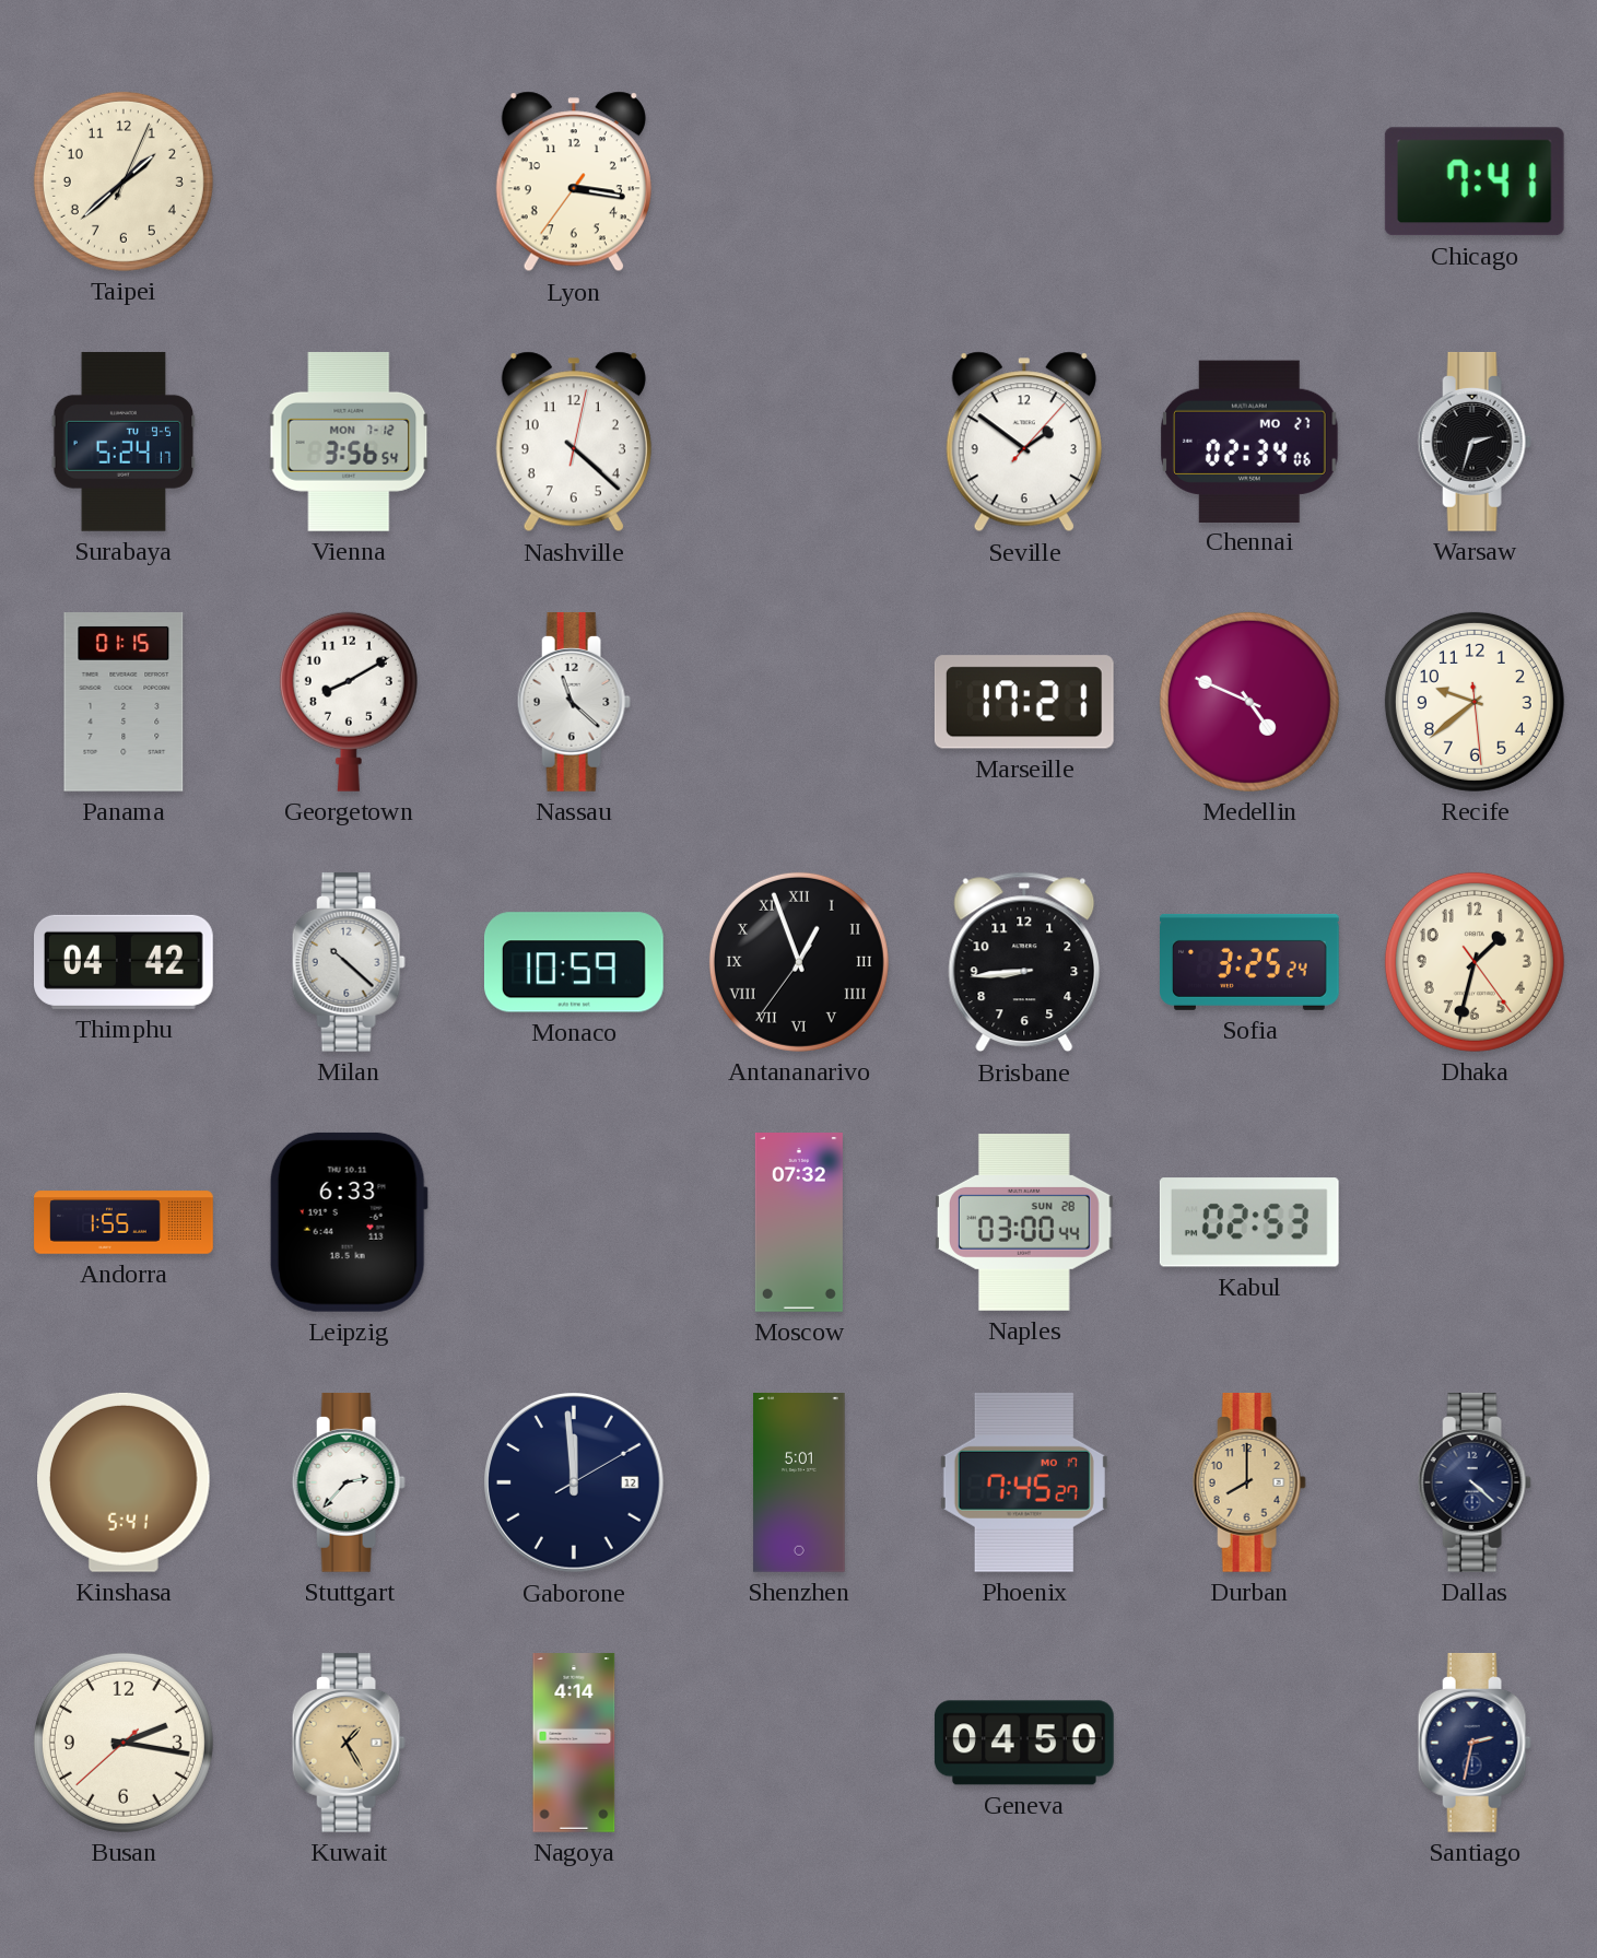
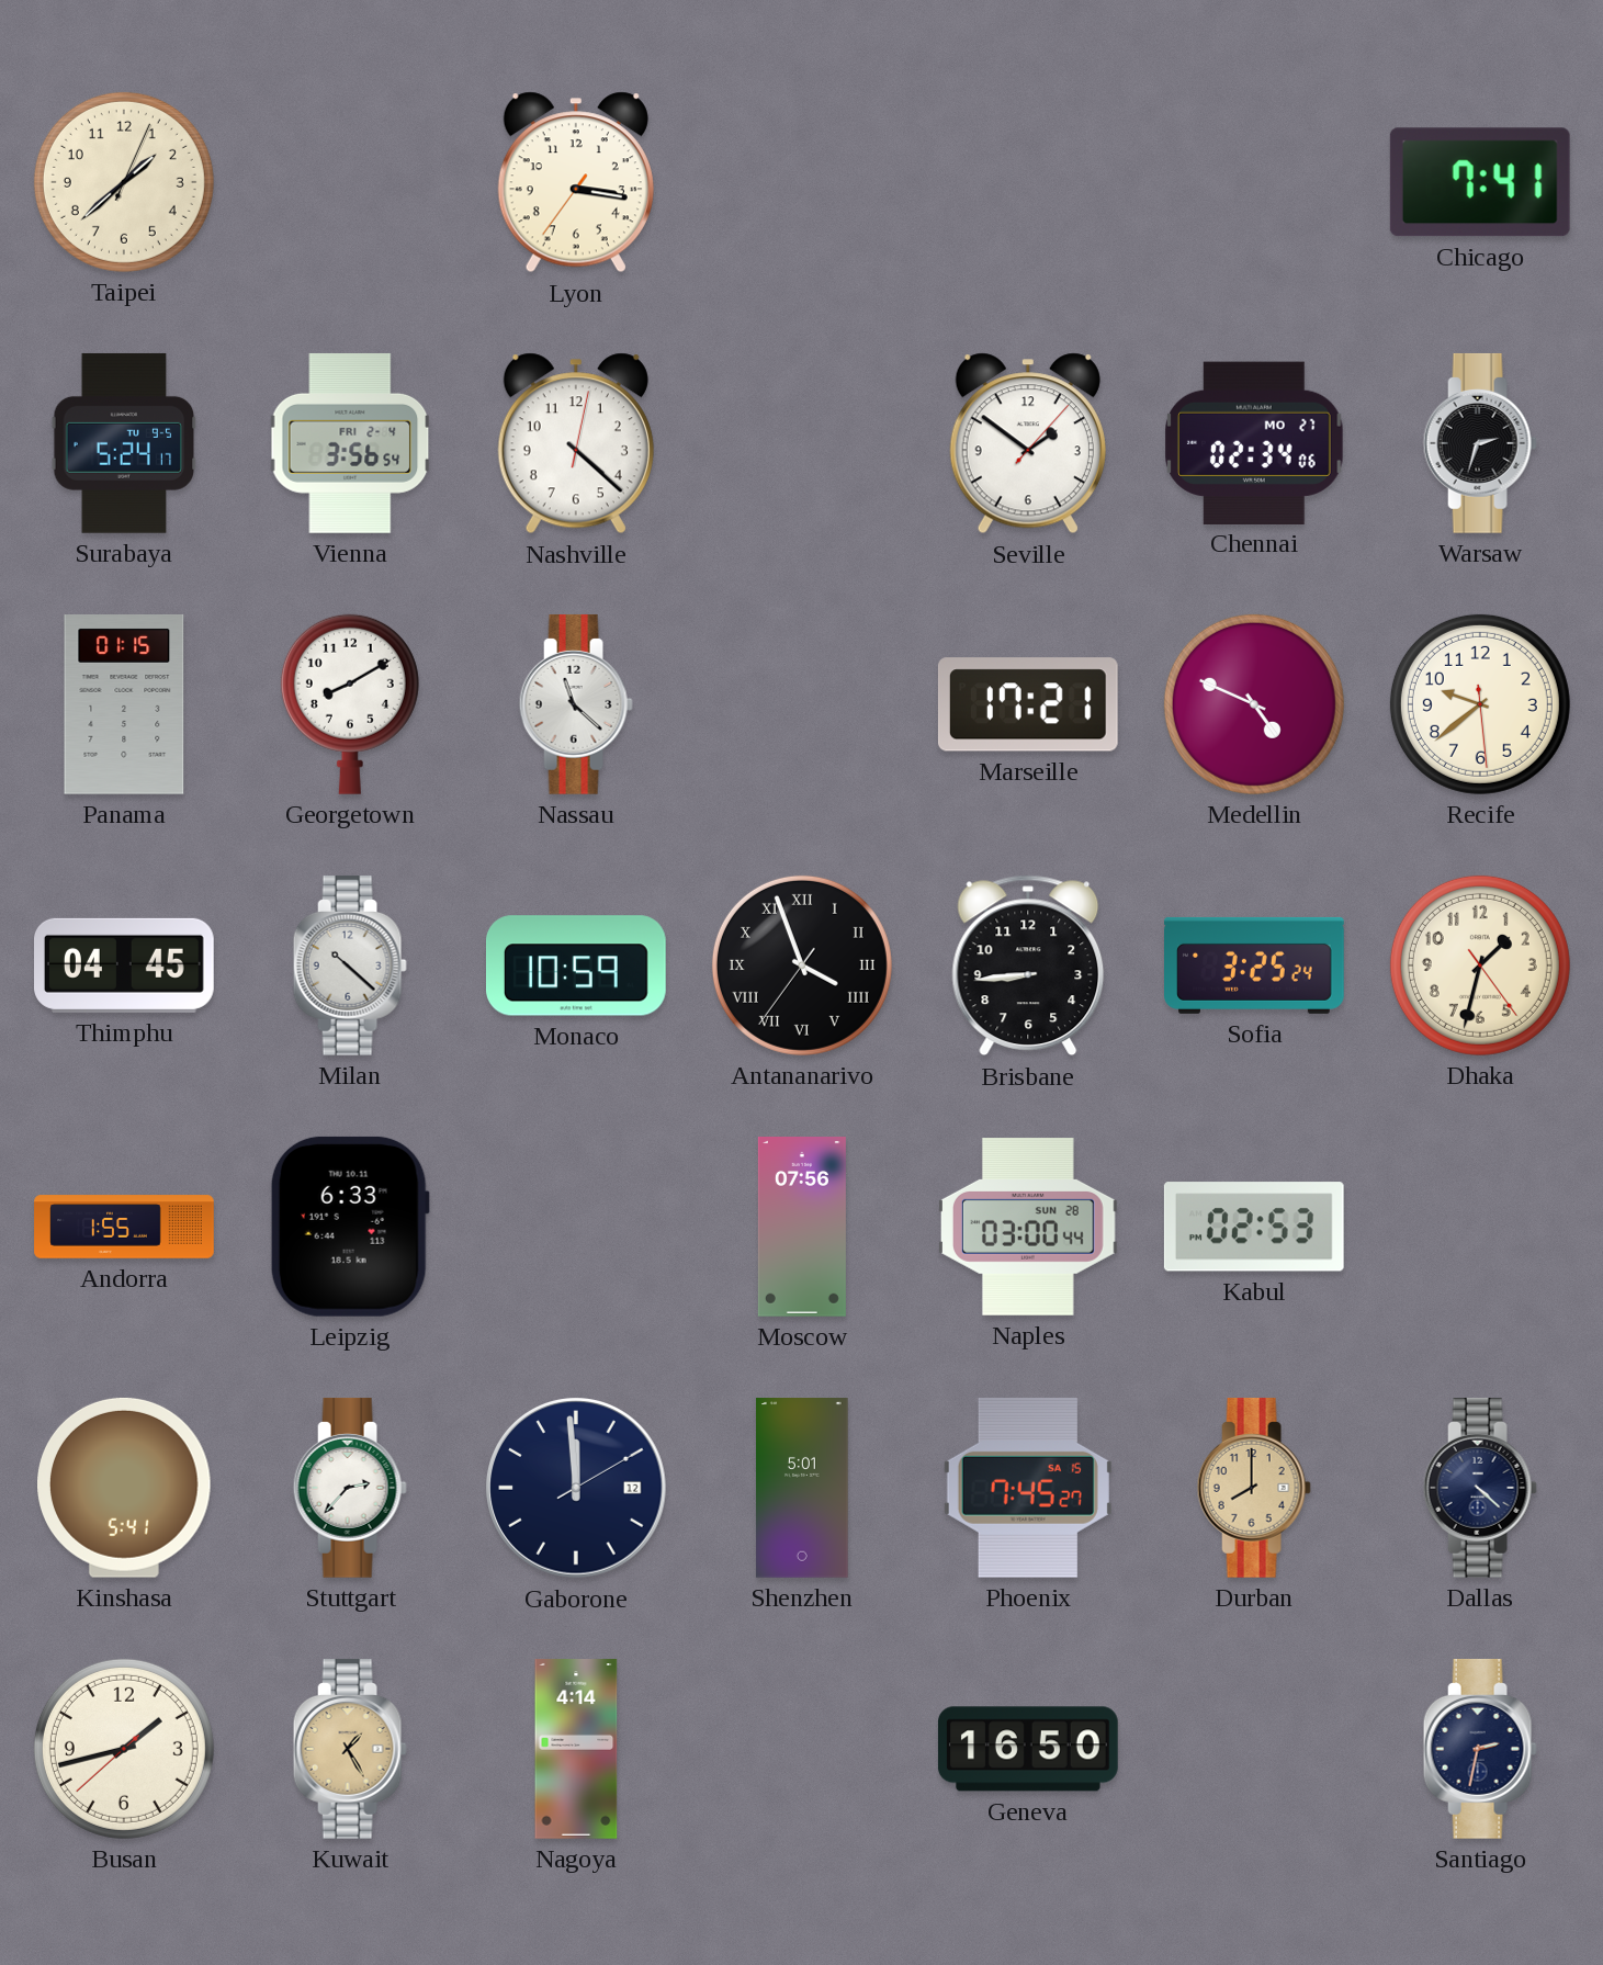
Vienna date: MON 7-12 -> FRI 2-4 (350, 443)
Thimphu: 04:42 -> 04:45 (125, 965)
Antananarivo: 12:56 -> 3:56 (802, 965)
Moscow: 07:32 -> 07:56 (802, 1228)
Phoenix date: MO 17 -> SA 15 (1028, 1488)
Busan: 2:16 -> 1:42 (124, 1749)
Geneva: 04:50 -> 16:50 (1028, 1749)
